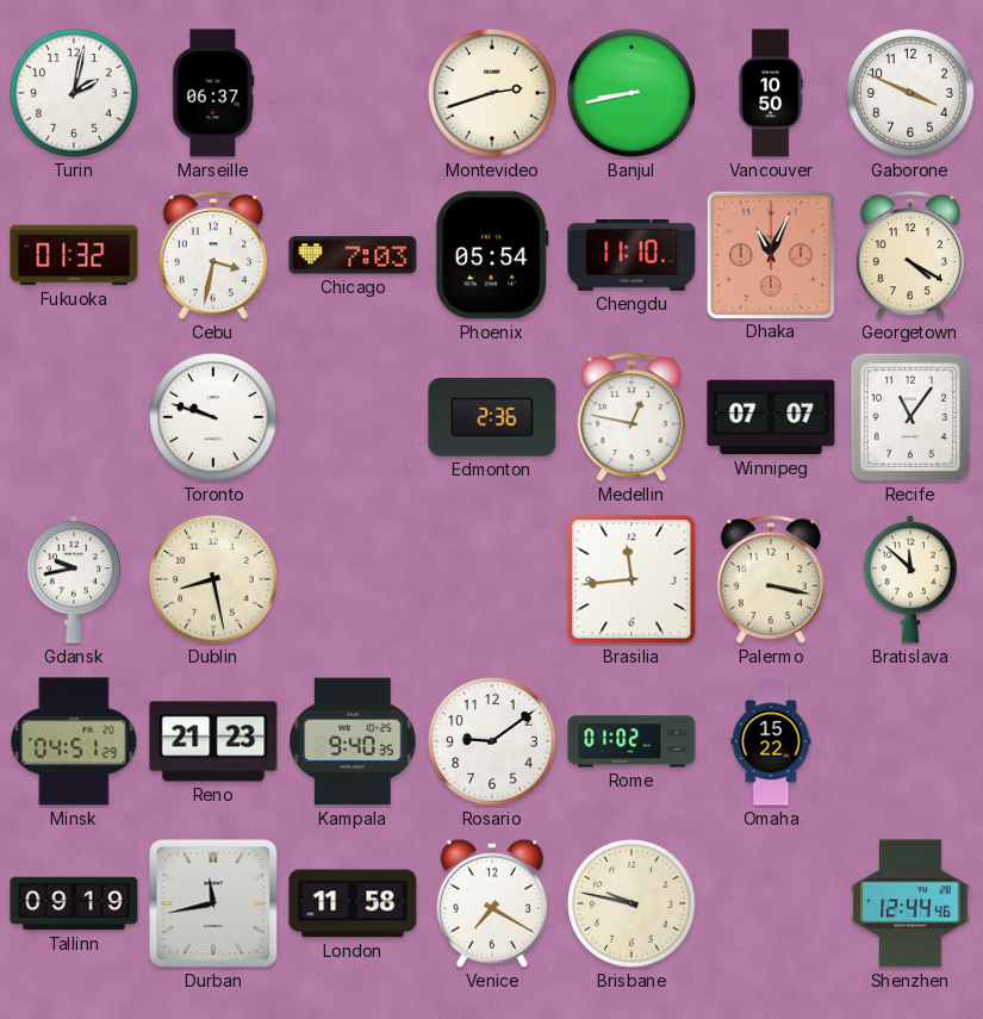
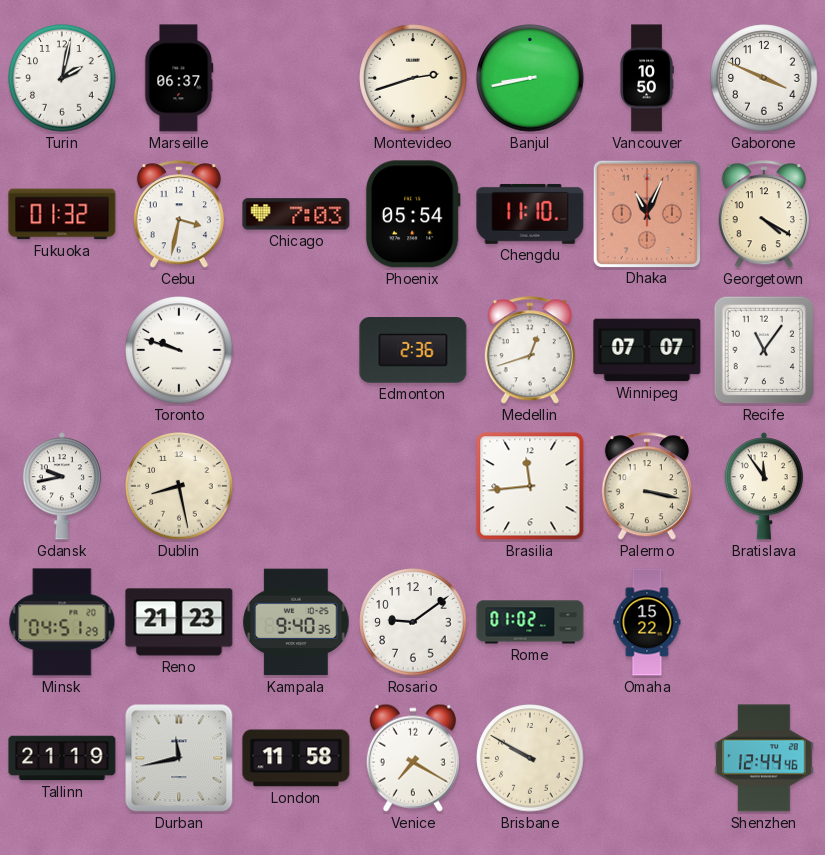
Medellin: 12:47 -> 12:42 (530, 351)
Bratislava: 11:52 -> 11:54 (764, 486)
Tallinn: 09:19 -> 21:19 (62, 758)
Brisbane: 9:47 -> 9:50 (530, 758)
